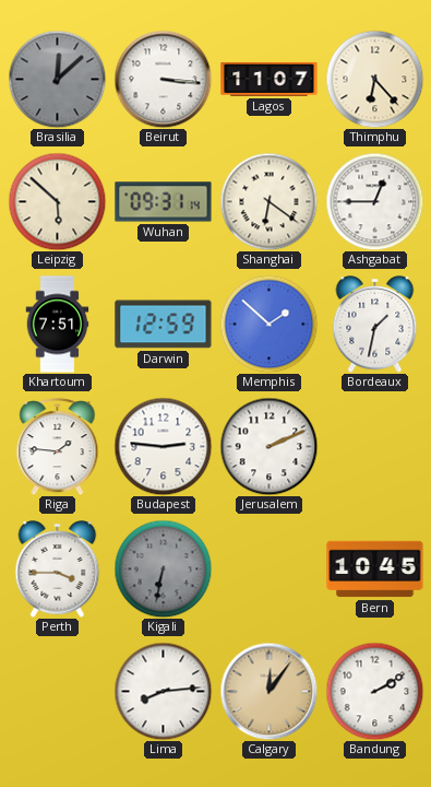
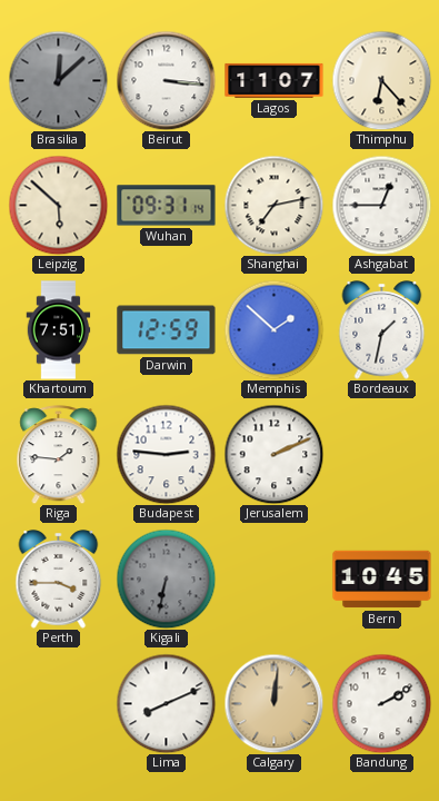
Shanghai: 6:21 -> 7:13 (273, 205)
Lima: 8:14 -> 8:11 (166, 703)
Calgary: 12:06 -> 12:01 (273, 703)
